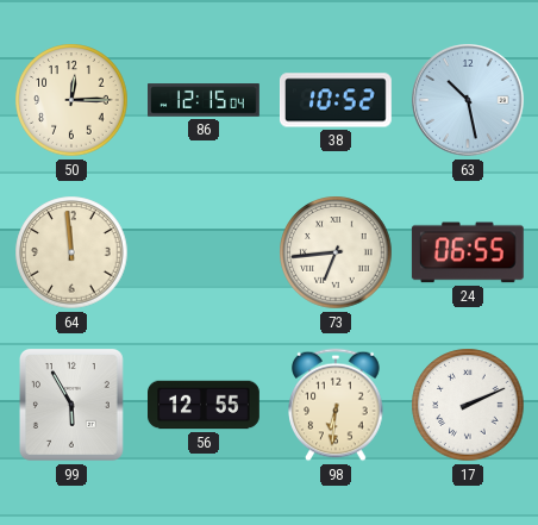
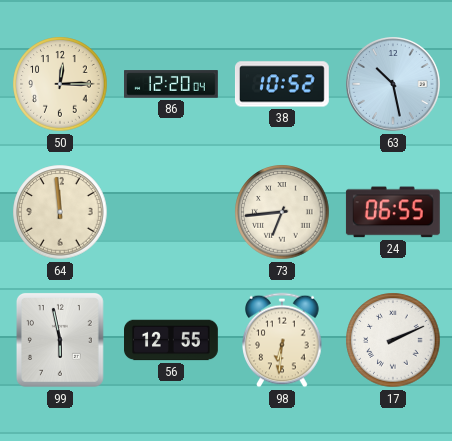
86: 12:15 -> 12:20 (172, 84)
99: 5:55 -> 5:58 (60, 340)
